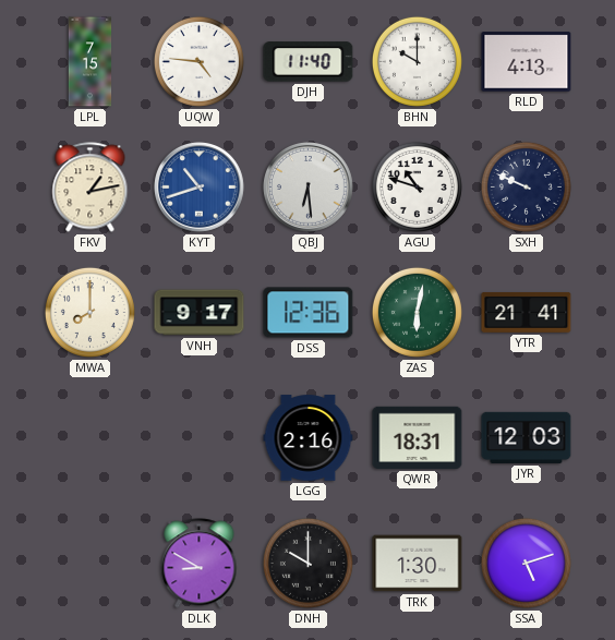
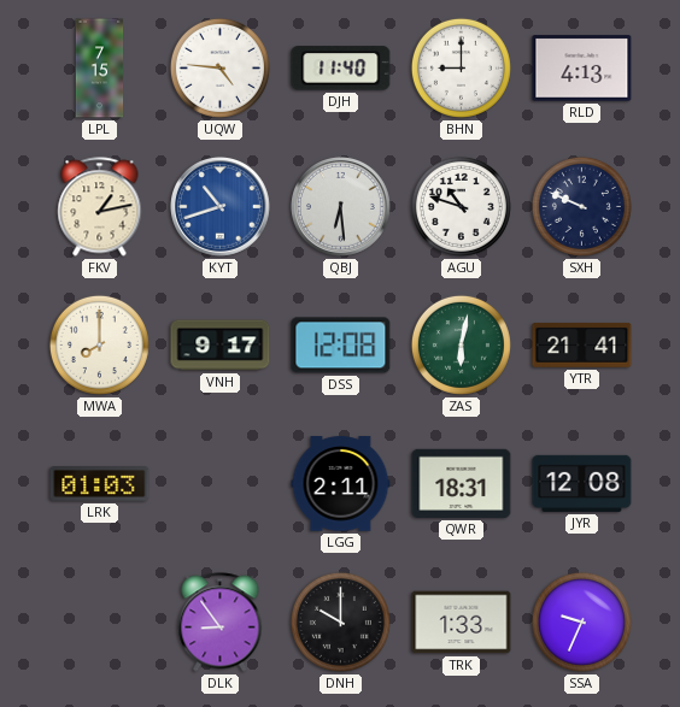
BHN: 10:00 -> 9:00 (461, 67)
DSS: 12:36 -> 12:08 (341, 346)
LRK: none -> 01:03 (100, 484)
LGG: 2:16 -> 2:11 (341, 484)
JYR: 12:03 -> 12:08 (582, 483)
DLK: 8:50 -> 8:54 (221, 623)
TRK: 1:30 -> 1:33 (462, 623)
SSA: 5:12 -> 9:34 (581, 621)
